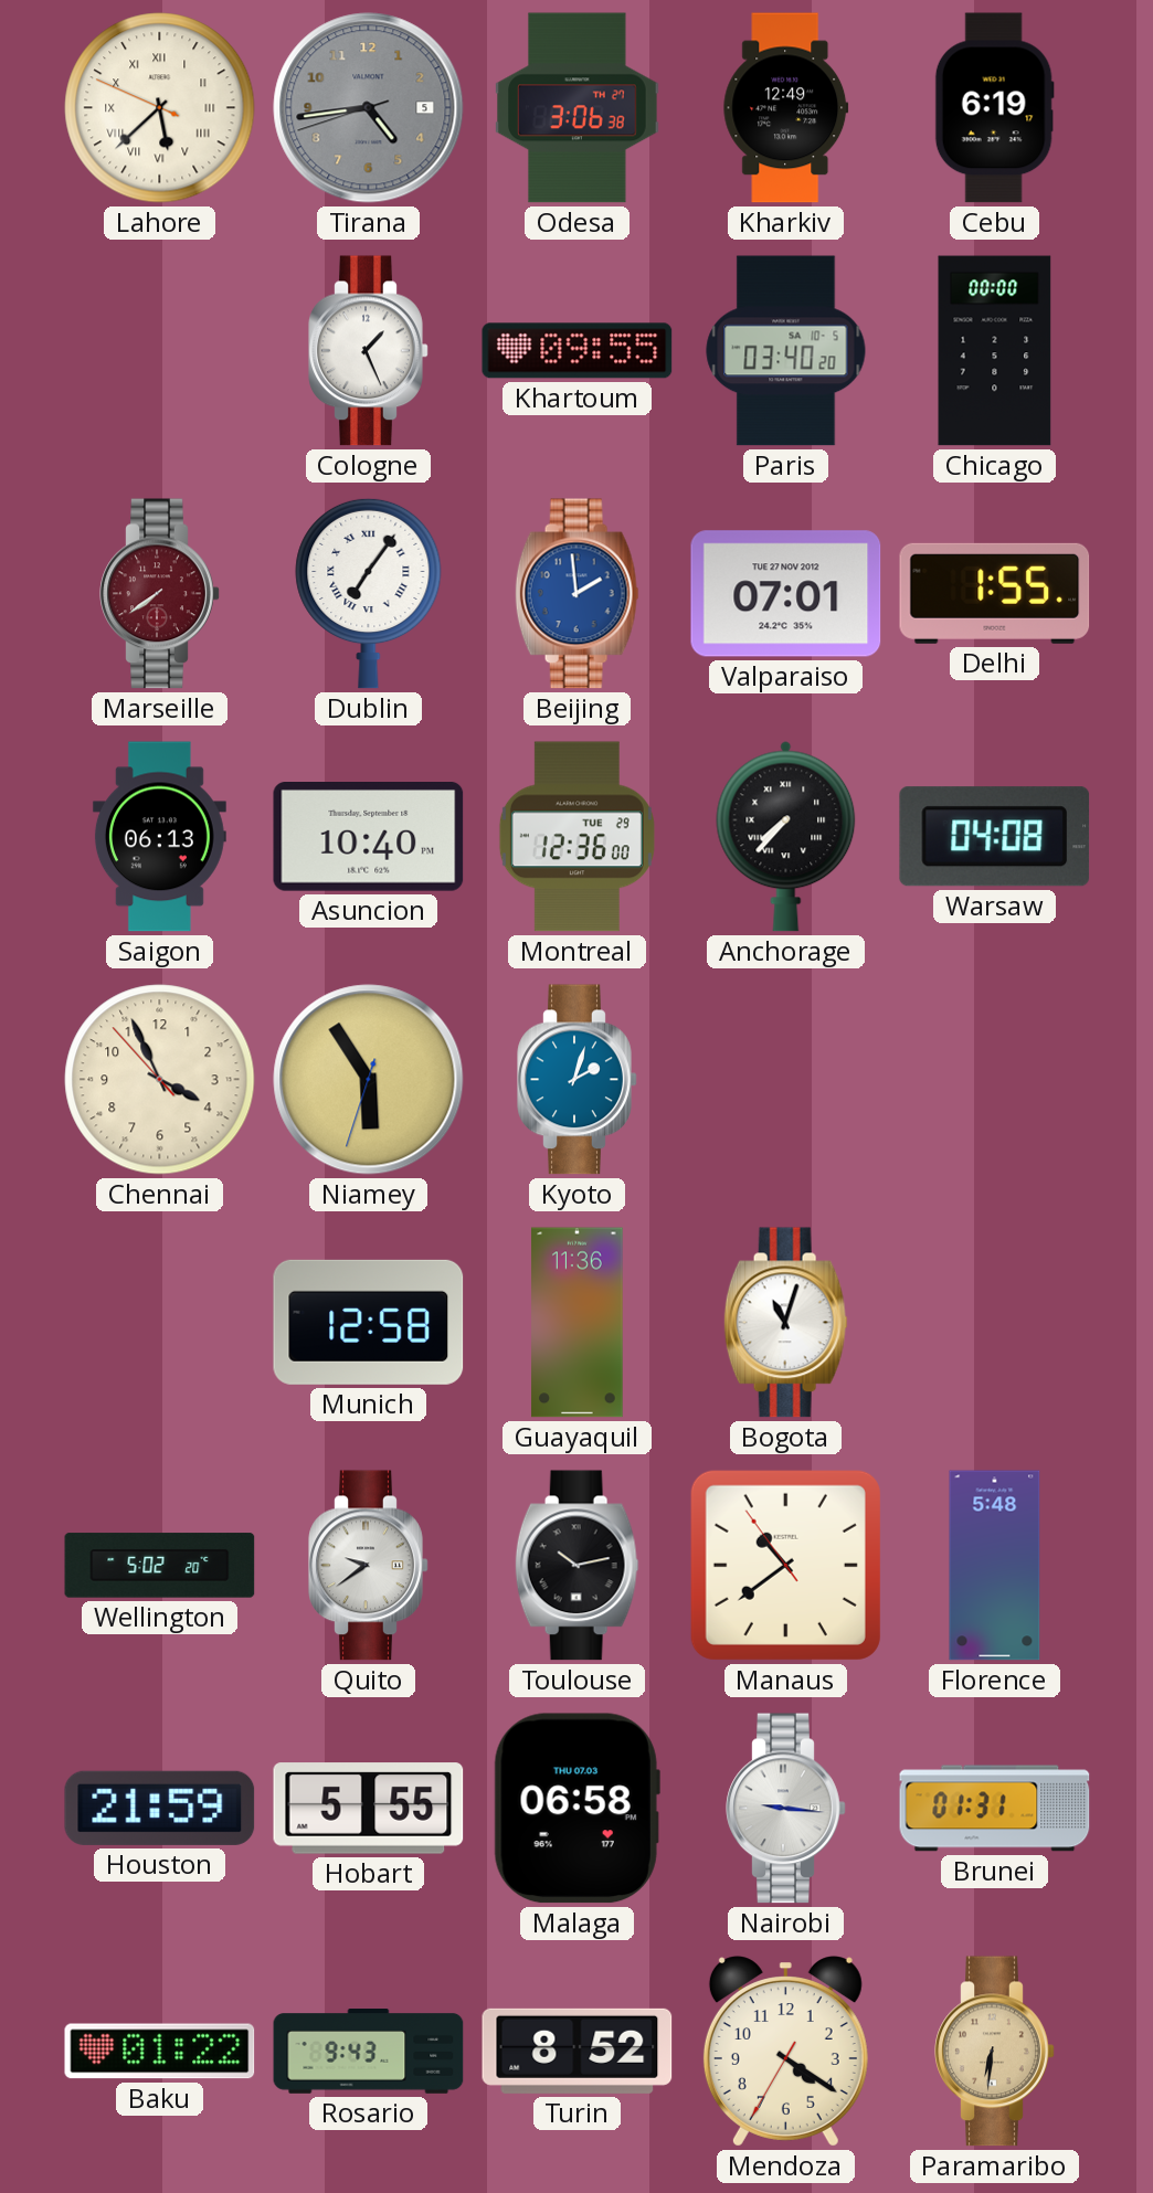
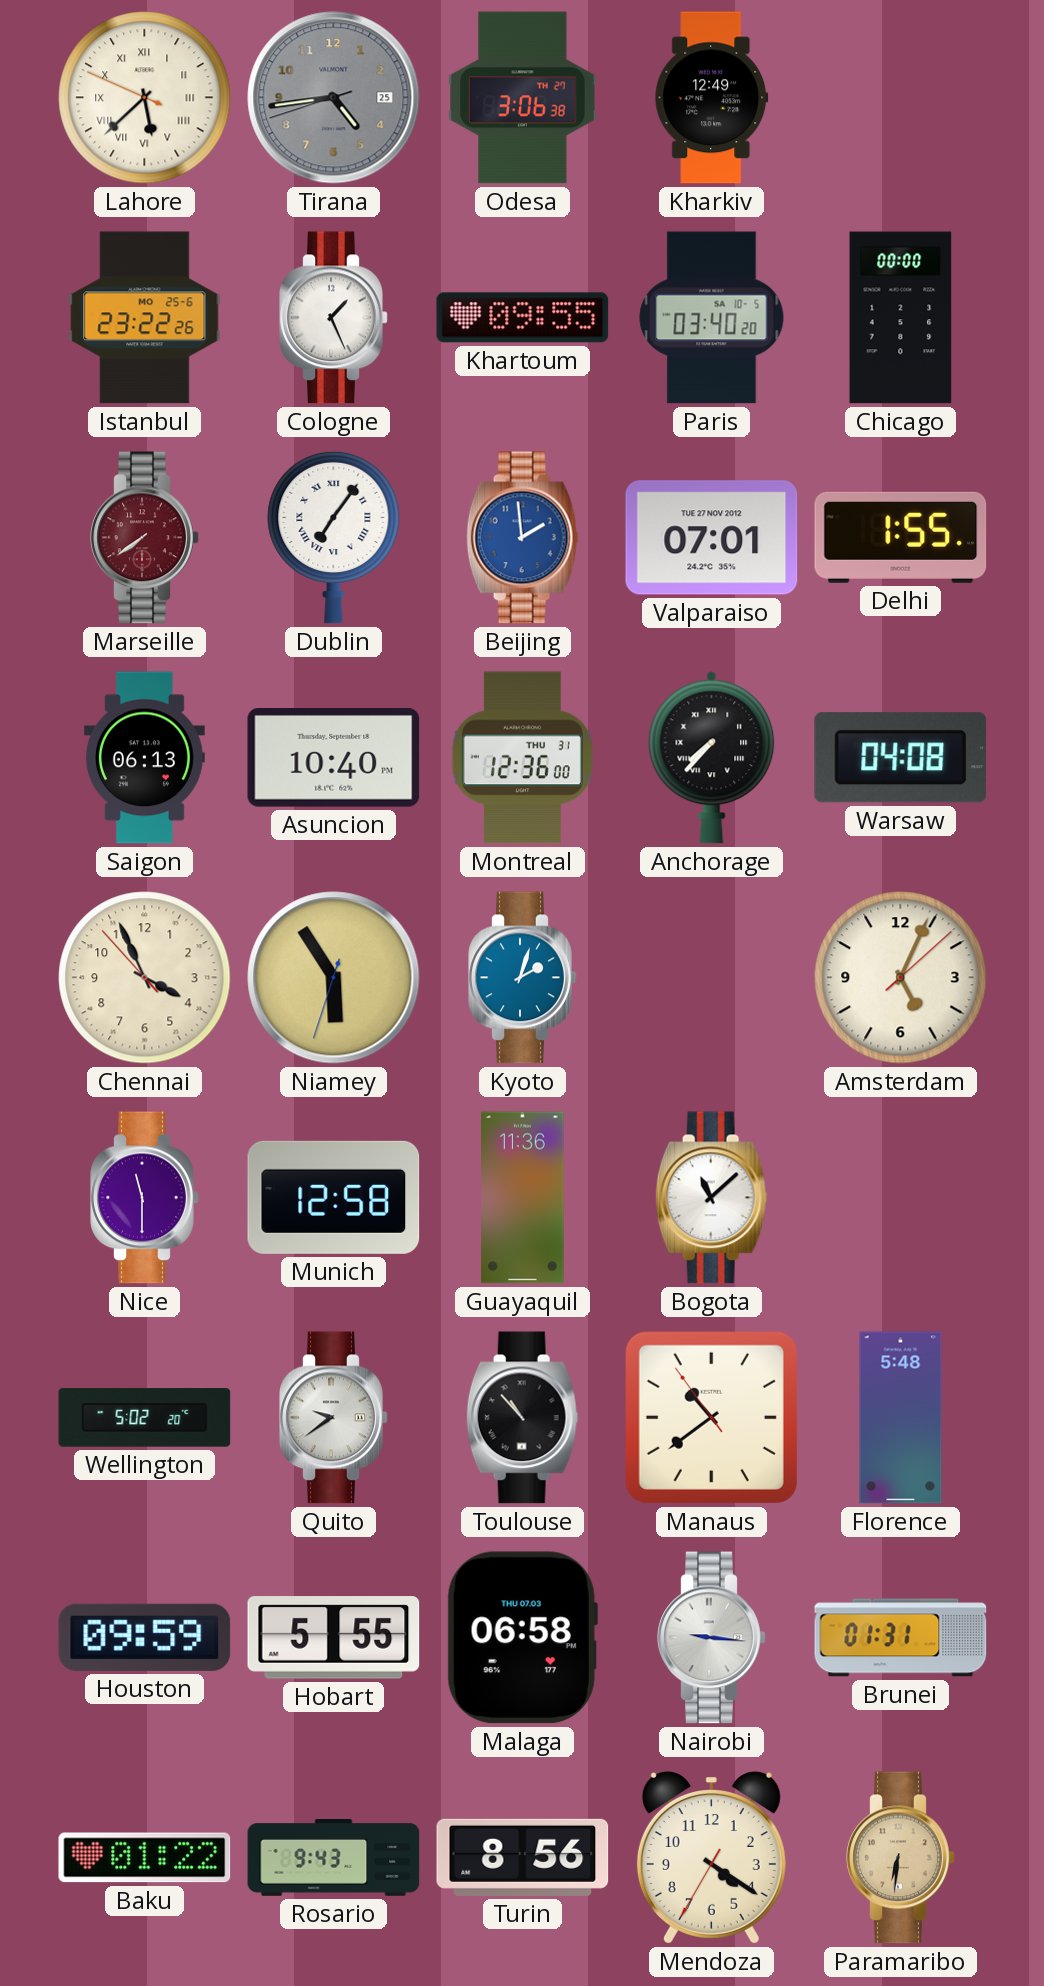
Tirana date: 5 -> 25 (334, 98)
Cebu: 6:19 -> none (994, 108)
Istanbul: none -> 23:22 (145, 318)
Montreal date: TUE 29 -> THU 31 (522, 758)
Amsterdam: none -> 5:04 (901, 978)
Nice: none -> 11:30 (145, 1198)
Bogota: 11:03 -> 11:08 (711, 1198)
Toulouse: 10:13 -> 10:53 (522, 1418)
Houston: 21:59 -> 09:59 (145, 1637)
Turin: 8:52 -> 8:56 (523, 1857)
